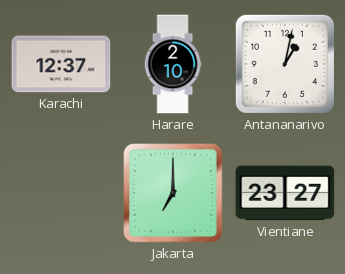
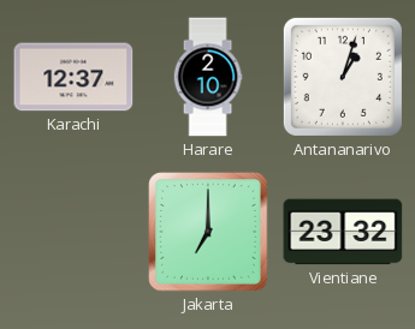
Antananarivo: 1:02 -> 1:03 (343, 77)
Vientiane: 23:27 -> 23:32 (343, 232)
